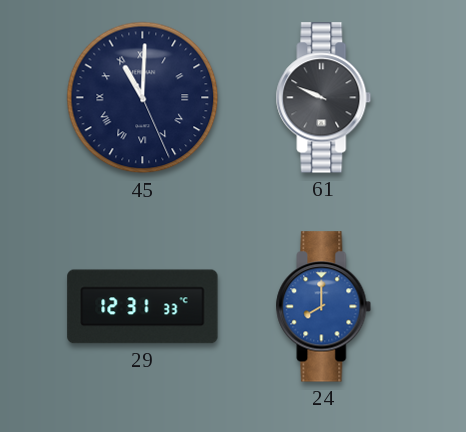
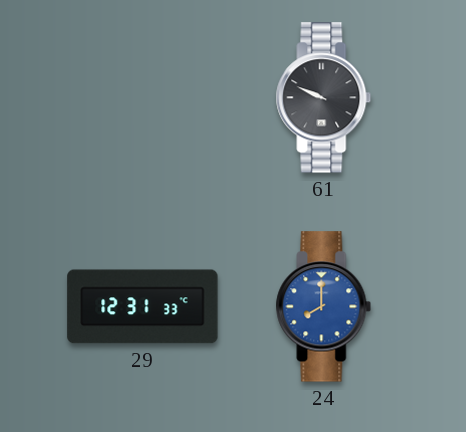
45: 11:00 -> none (143, 98)
